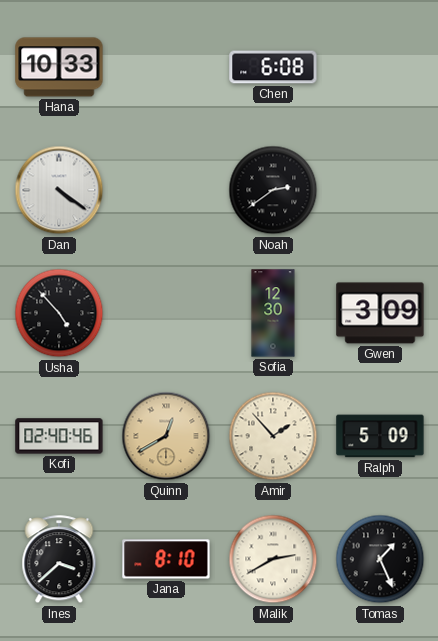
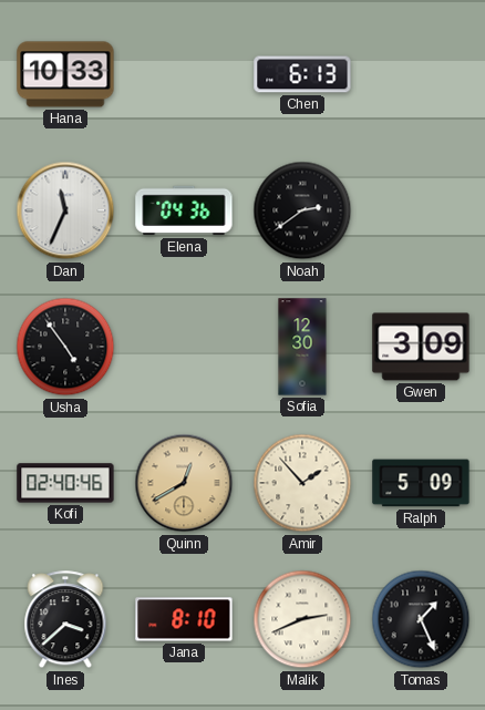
Chen: 6:08 -> 6:13 (302, 74)
Dan: 4:21 -> 11:34 (65, 210)
Elena: none -> 04:36 (184, 210)
Usha: 4:53 -> 4:54 (65, 347)
Malik: 2:40 -> 2:41 (302, 619)
